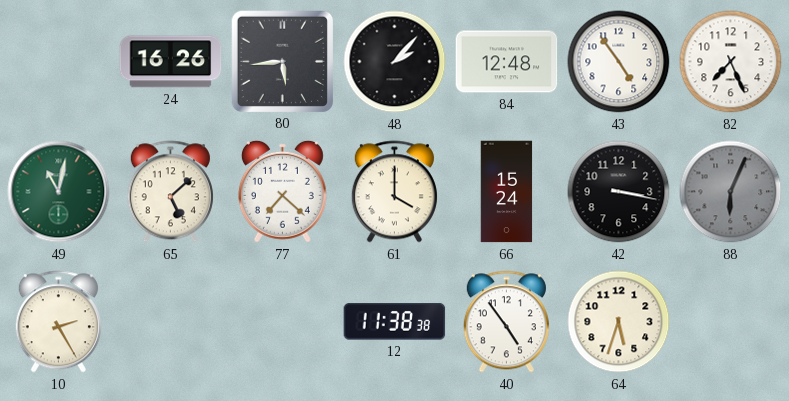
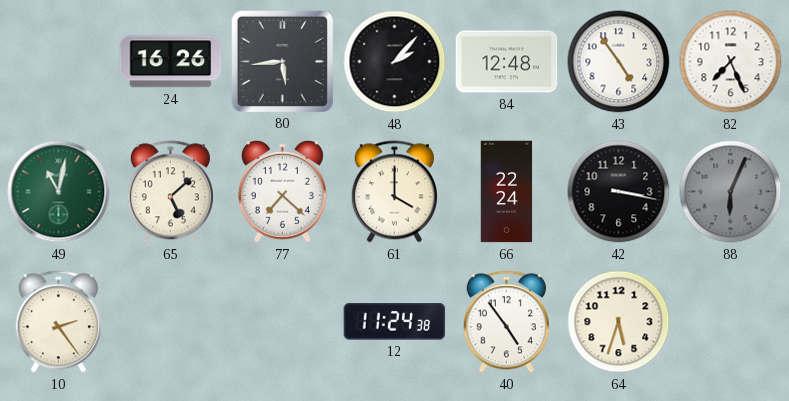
66: 15:24 -> 22:24 (507, 192)
10: 2:25 -> 2:24 (58, 322)
12: 11:38 -> 11:24 (395, 322)
